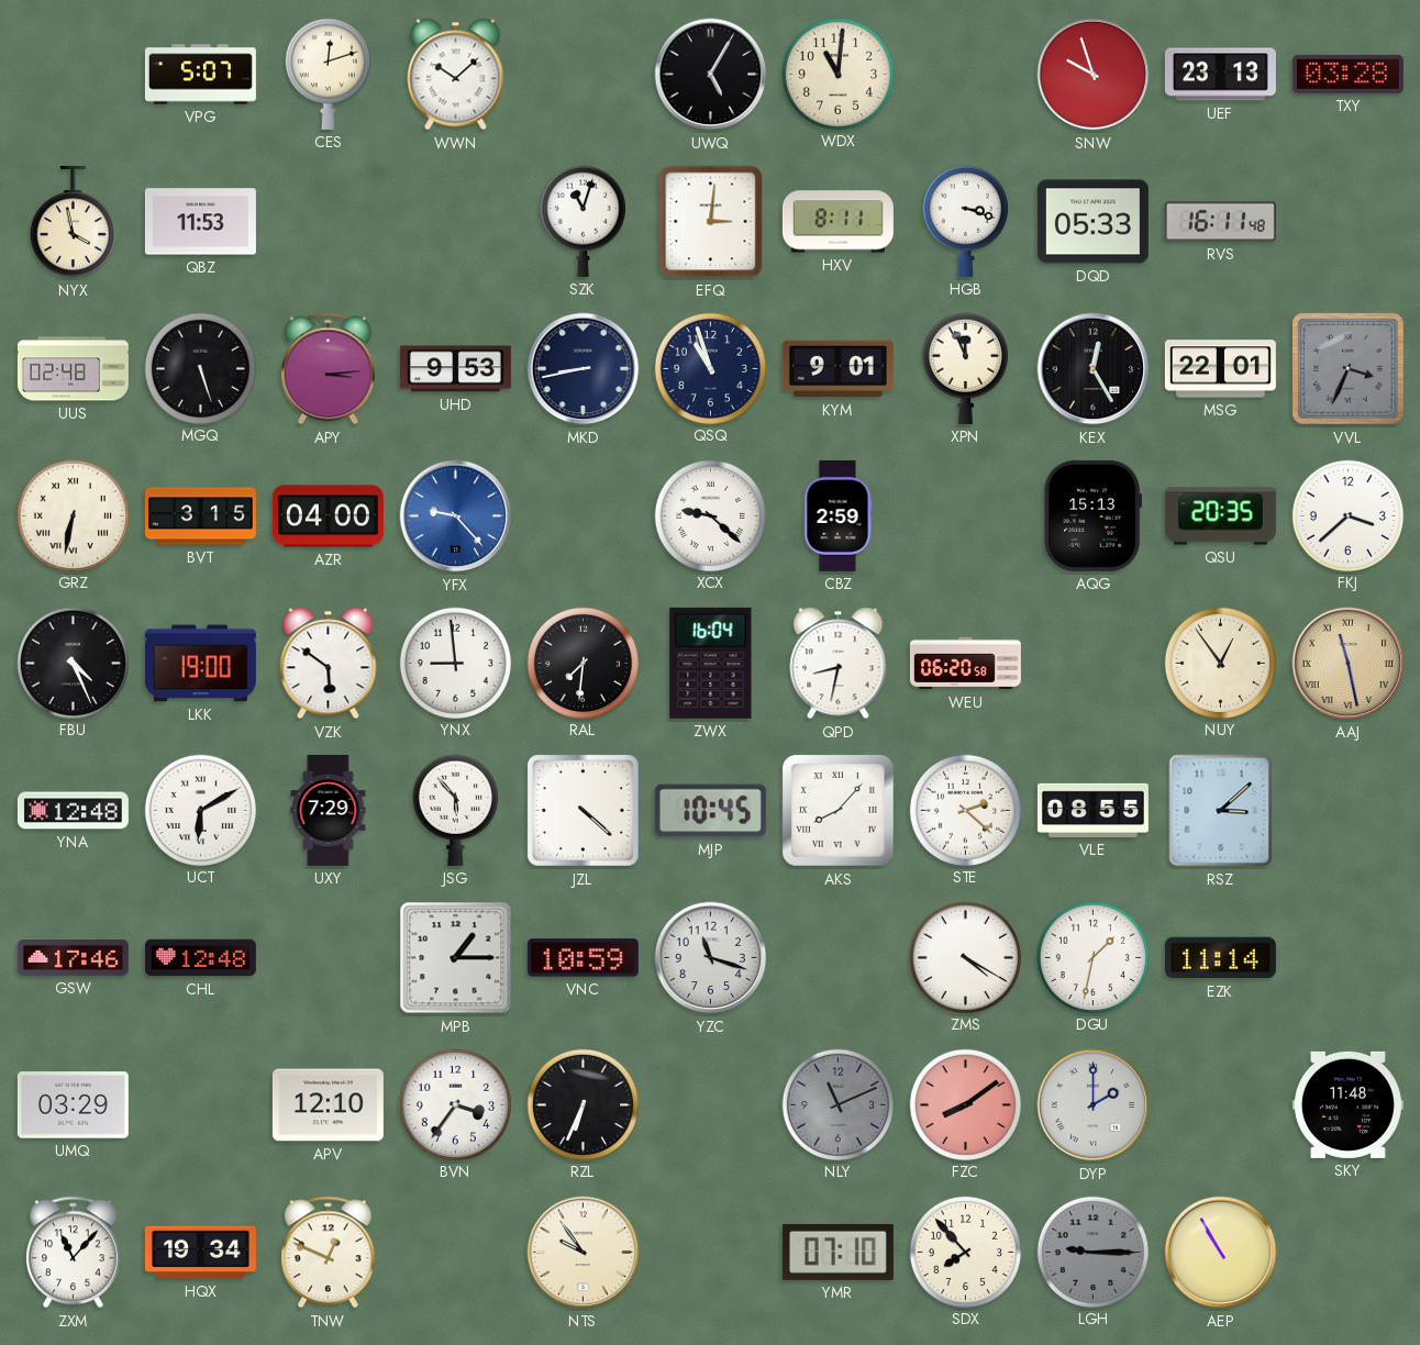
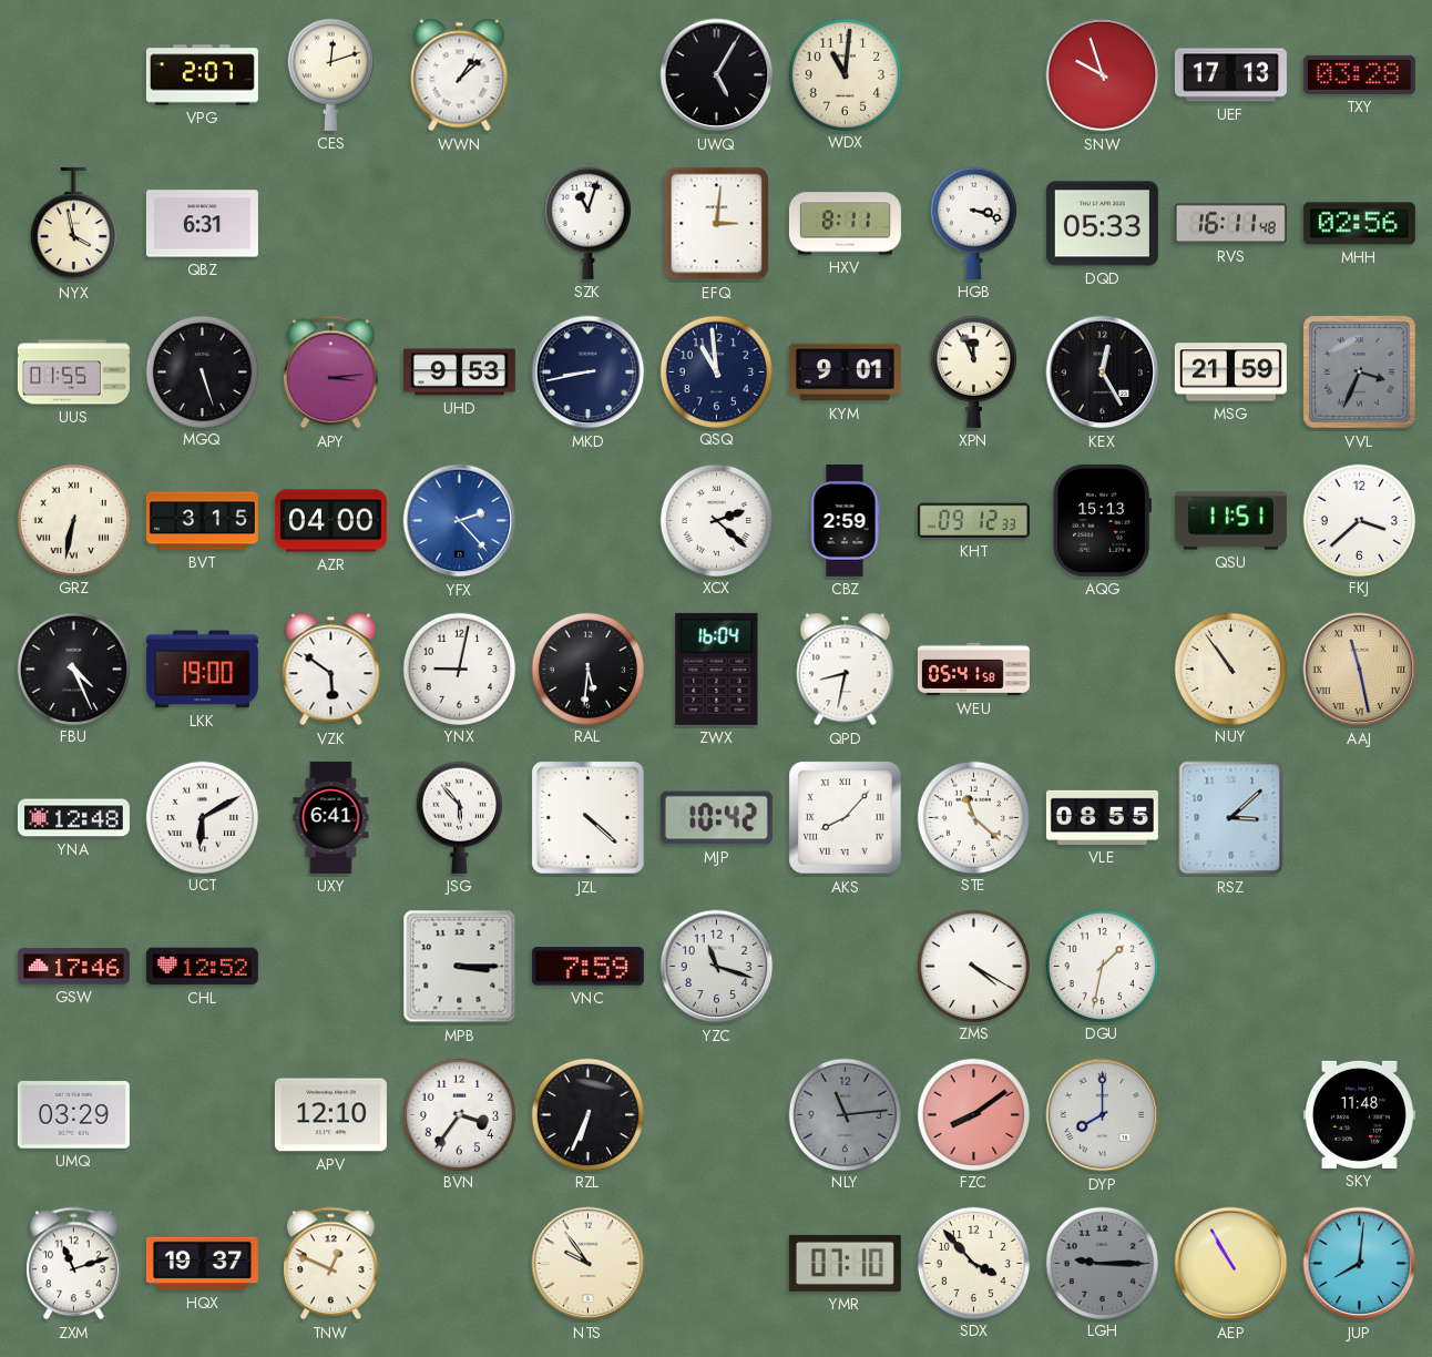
VPG: 5:07 -> 2:07 (202, 75)
WWN: 10:08 -> 1:08 (460, 75)
UEF: 23:13 -> 17:13 (1230, 75)
QBZ: 11:53 -> 6:31 (202, 224)
MHH: none -> 02:56 (1359, 224)
UUS: 02:48 -> 01:55 (73, 373)
QSQ: 10:57 -> 10:59 (716, 371)
MSG: 22:01 -> 21:59 (1230, 373)
YFX: 9:23 -> 2:23 (460, 521)
XCX: 9:22 -> 2:22 (716, 520)
KHT: none -> 09:12 (973, 521)
QSU: 20:35 -> 11:51 (1230, 521)
YNX: 8:59 -> 9:02 (459, 669)
RAL: 7:31 -> 5:31 (587, 669)
WEU: 06:20 -> 05:41 (973, 670)
NUY: 12:54 -> 10:54 (1230, 669)
UXY: 7:29 -> 6:41 (331, 817)
MJP: 10:45 -> 10:42 (716, 818)
STE: 2:22 -> 11:22 (973, 817)
CHL: 12:48 -> 12:52 (202, 967)
MPB: 1:15 -> 3:15 (460, 967)
VNC: 10:59 -> 7:59 (587, 967)
EZK: 11:14 -> none (1220, 958)
NLY: 11:11 -> 11:14 (845, 1114)
DYP: 2:00 -> 8:00 (1103, 1115)
ZXM: 11:07 -> 11:12 (74, 1264)
HQX: 19:34 -> 19:37 (202, 1264)
SDX: 7:53 -> 3:53 (973, 1263)
JUP: none -> 8:01 (1360, 1264)
